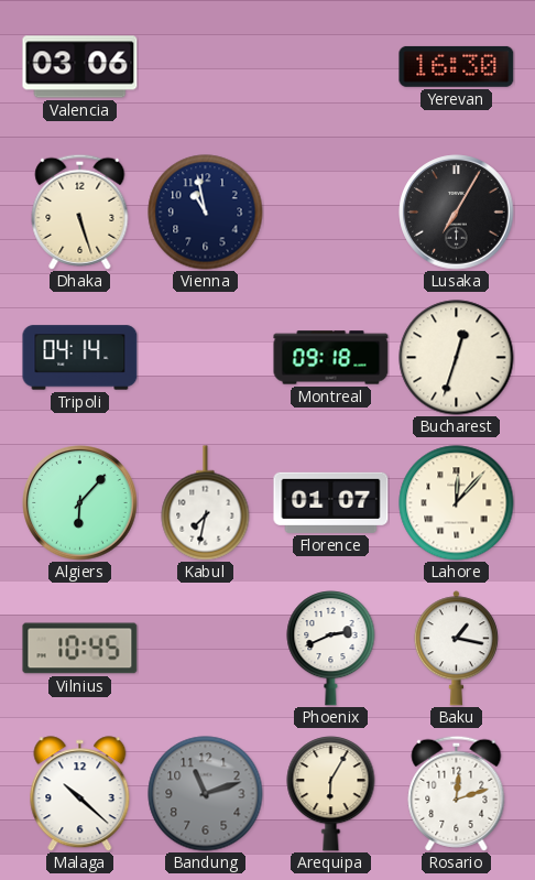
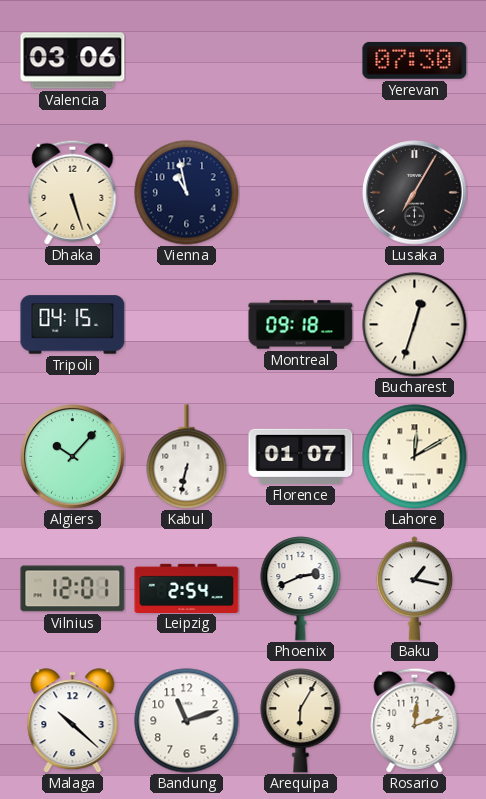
Yerevan: 16:30 -> 07:30 (415, 60)
Tripoli: 04:14 -> 04:15 (73, 325)
Algiers: 6:07 -> 10:07 (73, 457)
Kabul: 7:32 -> 6:32 (187, 457)
Lahore: 12:07 -> 12:10 (415, 457)
Vilnius: 10:45 -> 12:01 (73, 589)
Leipzig: none -> 2:54 (187, 588)
Bandung dial: grey -> white (187, 721)
